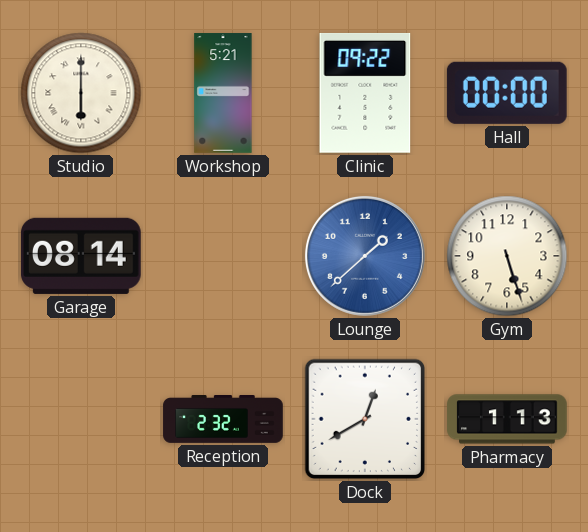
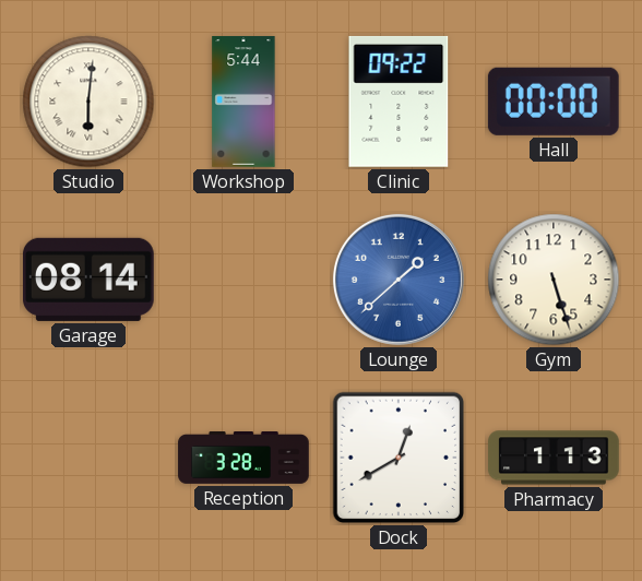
Studio: 6:00 -> 6:01 (88, 102)
Workshop: 5:21 -> 5:44 (243, 102)
Reception: 2:32 -> 3:28 (243, 459)
